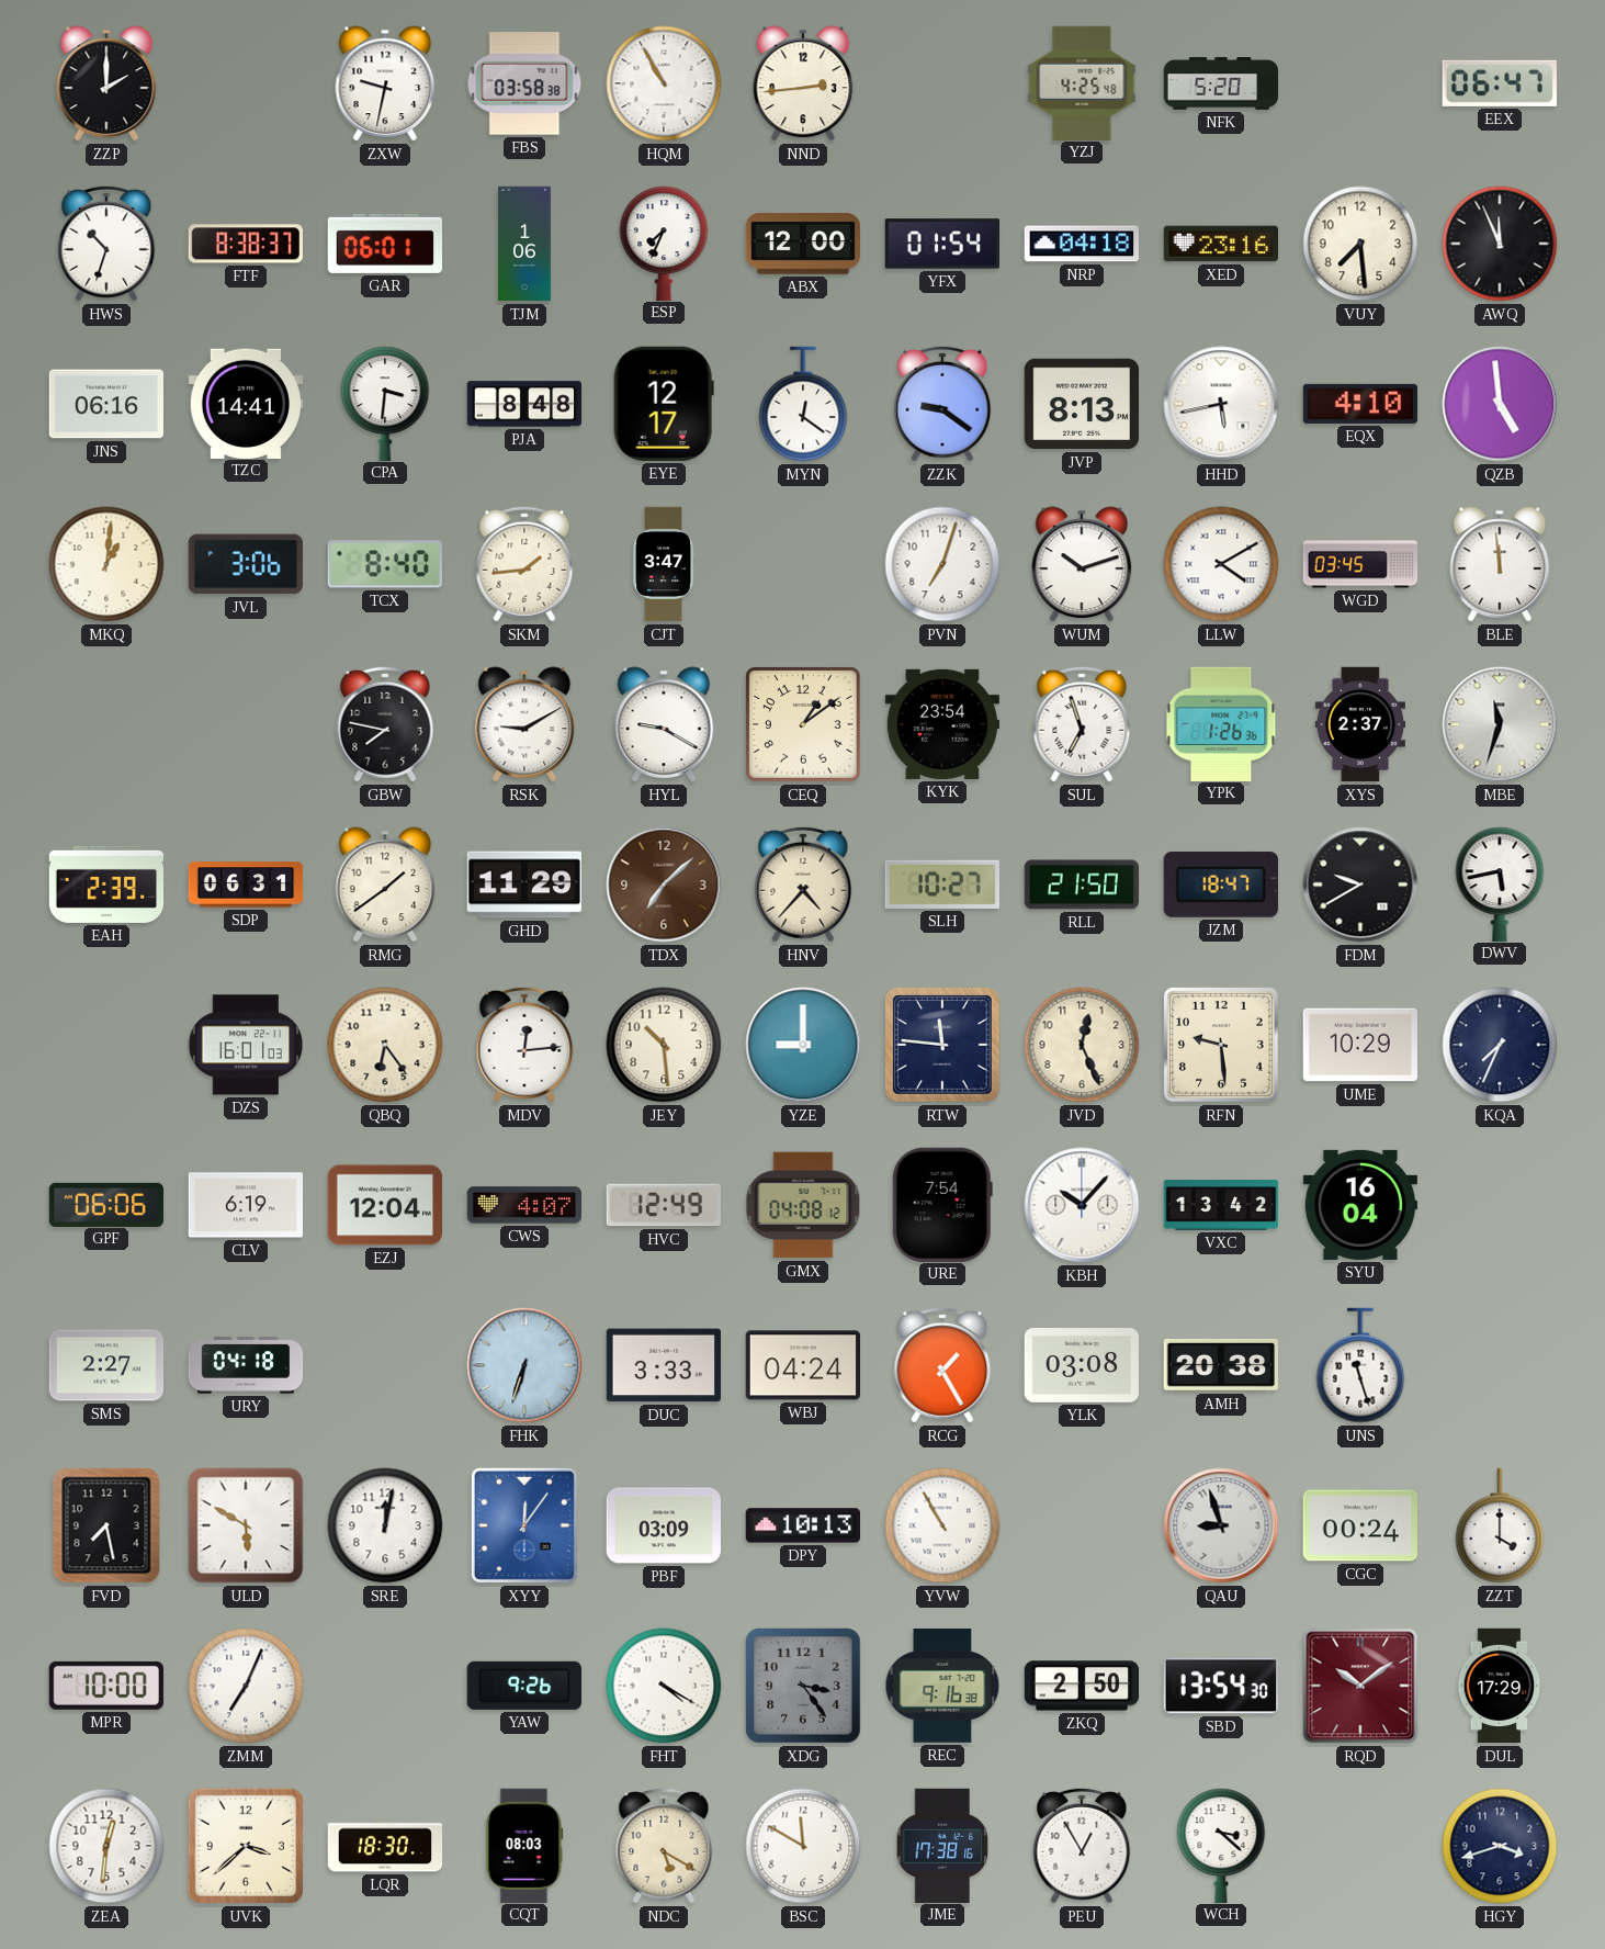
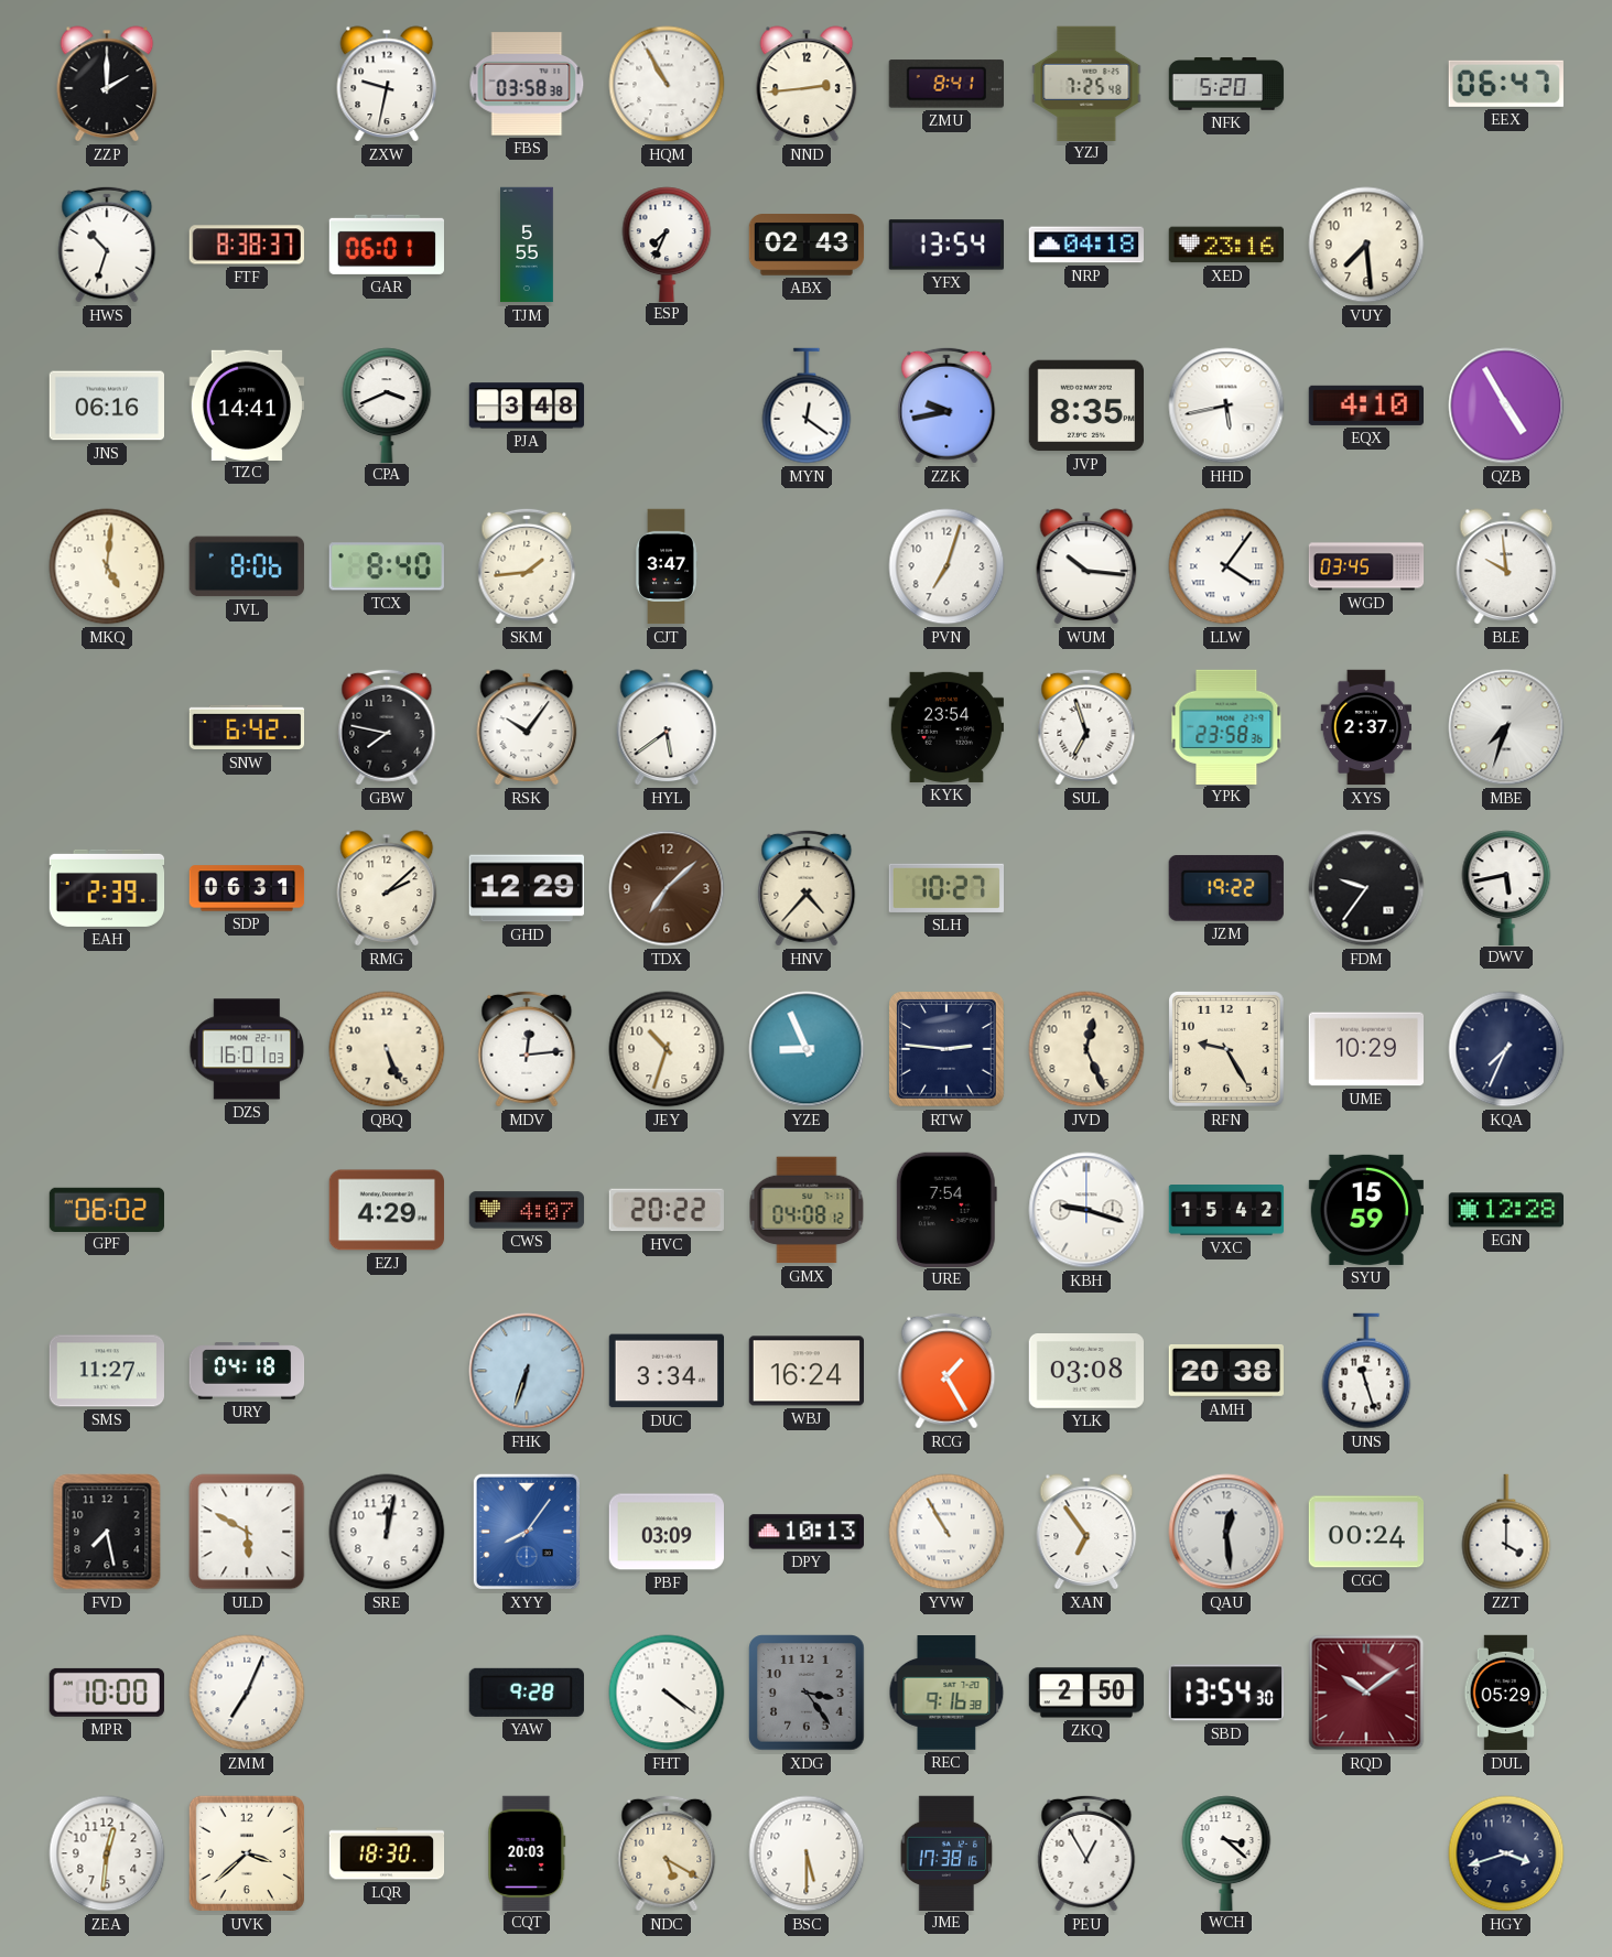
ZMU: none -> 8:41 (946, 84)
YZJ: 4:25 -> 7:25 (1086, 83)
TJM: 1:06 -> 5:55 (528, 245)
ABX: 12:00 -> 02:43 (807, 245)
YFX: 01:54 -> 13:54 (945, 245)
AWQ: 11:56 -> none (1500, 244)
CPA: 3:31 -> 3:41 (387, 404)
PJA: 8:48 -> 3:48 (527, 406)
EYE: 12:17 -> none (664, 404)
ZZK: 9:21 -> 9:43 (946, 406)
JVP: 8:13 -> 8:35 (1085, 406)
QZB: 4:59 -> 4:55 (1506, 406)
MKQ: 1:01 -> 5:01 (107, 566)
JVL: 3:06 -> 8:06 (247, 566)
WUM: 10:12 -> 10:16 (1086, 566)
LLW: 4:10 -> 4:06 (1226, 566)
BLE: 11:59 -> 9:59 (1506, 566)
SNW: none -> 6:42 (247, 727)
RSK: 9:10 -> 10:06 (527, 727)
HYL: 9:20 -> 5:39 (667, 727)
CEQ: 1:09 -> none (803, 724)
YPK: 1:26 -> 23:58 (1226, 726)
MBE: 11:33 -> 7:33 (1506, 727)
RMG: 1:39 -> 2:08 (387, 888)
GHD: 11:29 -> 12:29 (526, 888)
RLL: 21:50 -> none (1081, 885)
JZM: 18:47 -> 19:22 (1226, 888)
FDM: 9:40 -> 9:36 (1366, 888)
QBQ: 6:24 -> 5:26 (387, 1049)
JEY: 10:29 -> 10:33 (667, 1049)
YZE: 9:00 -> 8:56 (807, 1049)
RTW: 11:46 -> 2:46 (946, 1049)
RFN: 9:29 -> 9:25 (1226, 1049)
GPF: 06:06 -> 06:02 (107, 1209)
CLV: 6:19 -> none (245, 1205)
EZJ: 12:04 -> 4:29 (386, 1210)
HVC: 12:49 -> 20:22 (667, 1210)
KBH: 10:07 -> 9:18 (1086, 1210)
VXC: 13:42 -> 15:42 (1226, 1211)
SYU: 16:04 -> 15:59 (1365, 1210)
EGN: none -> 12:28 (1505, 1210)
SMS: 2:27 -> 11:27 (107, 1371)
DUC: 3:33 -> 3:34 (666, 1371)
WBJ: 04:24 -> 16:24 (805, 1371)
XYY: 12:06 -> 8:06 (527, 1532)
XAN: none -> 6:54 (1086, 1532)
QAU: 8:57 -> 12:29 (1226, 1532)
YAW: 9:26 -> 9:28 (527, 1693)
FHT: 4:20 -> 4:21 (667, 1693)
DUL: 17:29 -> 05:29 (1506, 1693)
CQT: 08:03 -> 20:03 (527, 1852)
BSC: 11:50 -> 5:30 (807, 1853)
